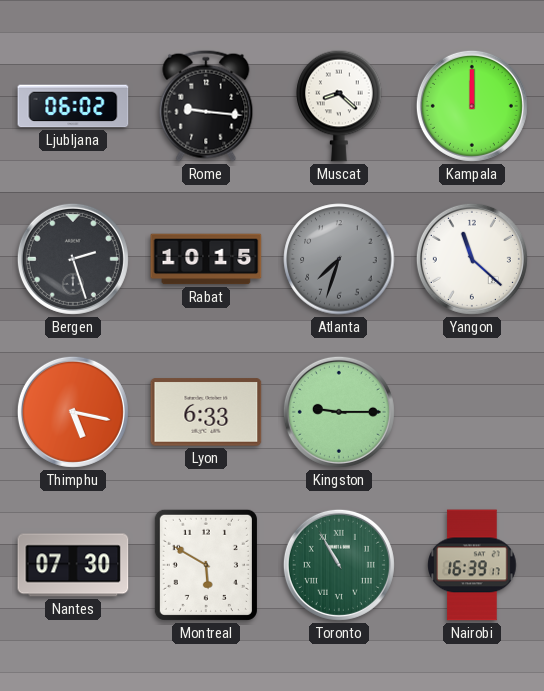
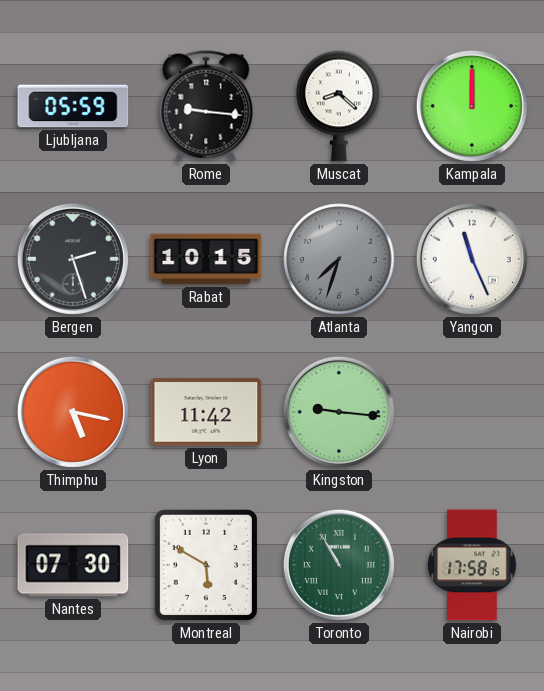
Ljubljana: 06:02 -> 05:59 (73, 106)
Yangon: 11:22 -> 11:26 (472, 259)
Lyon: 6:33 -> 11:42 (206, 412)
Kingston: 9:15 -> 9:16 (339, 412)
Nairobi: 16:39 -> 17:58 (472, 565)
